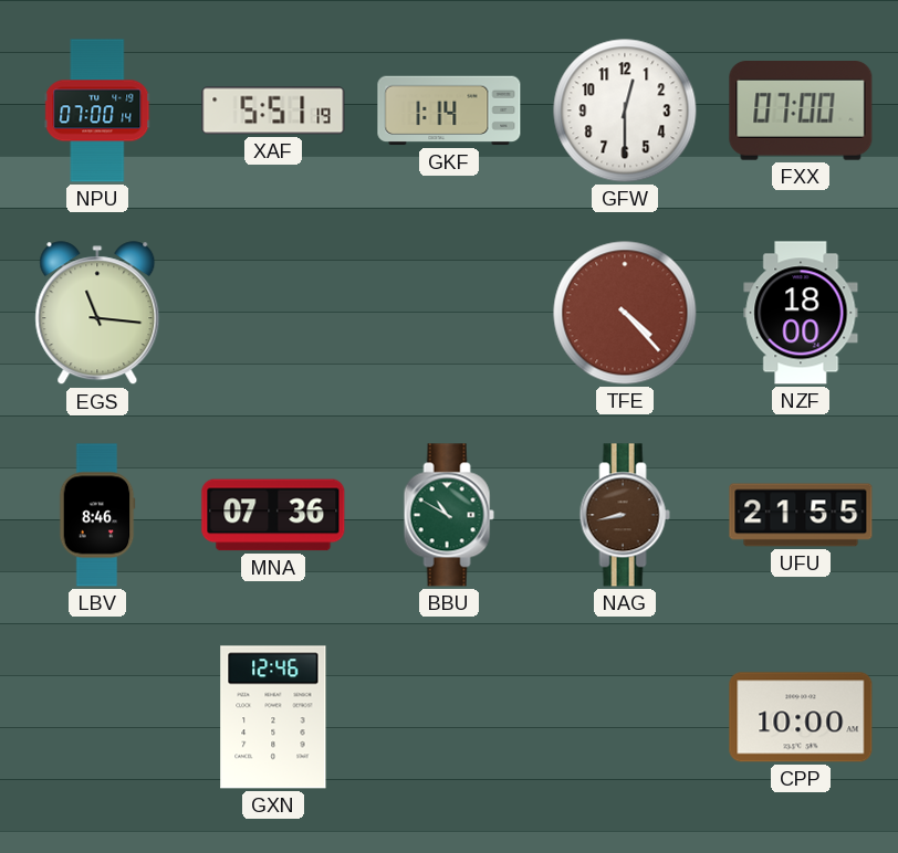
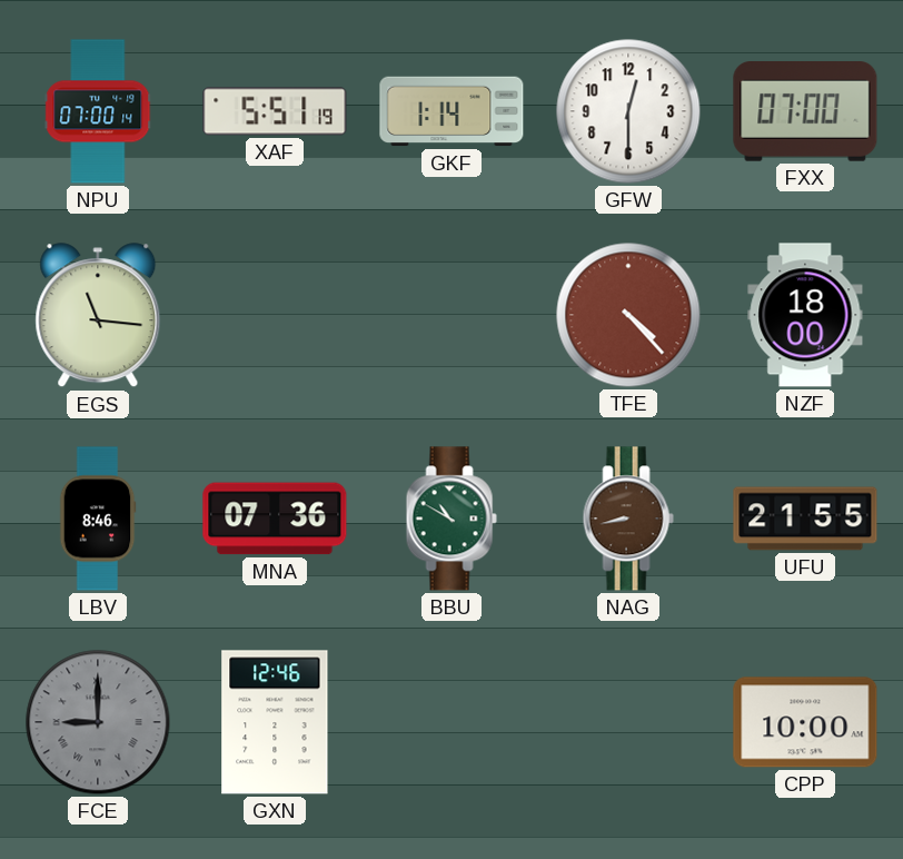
FCE: none -> 9:00 (98, 722)
